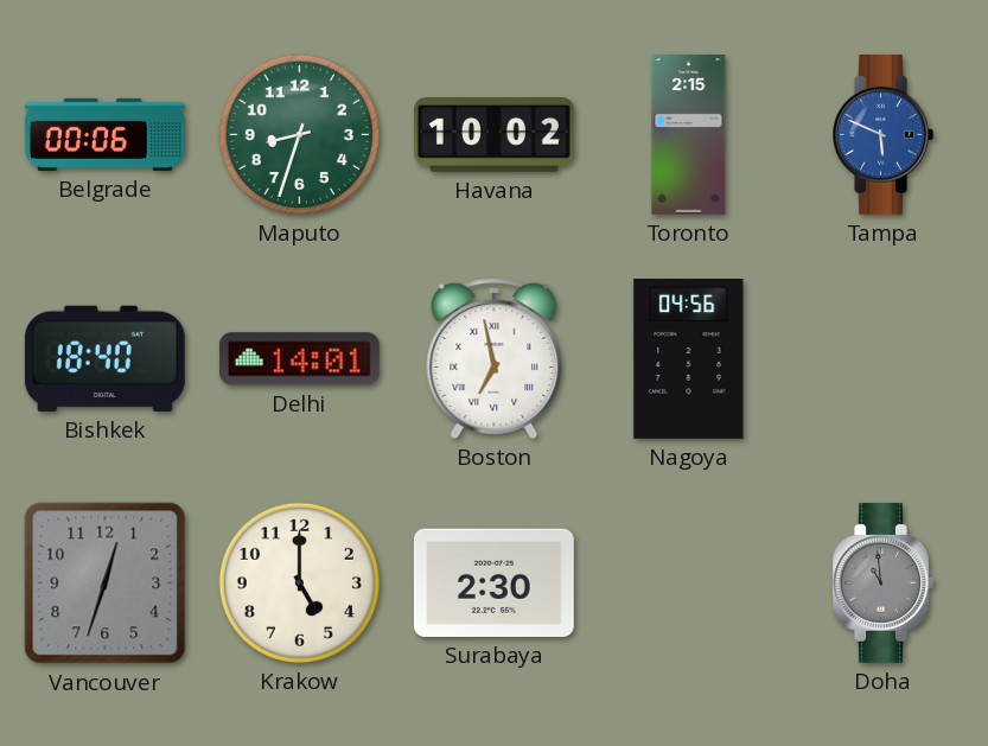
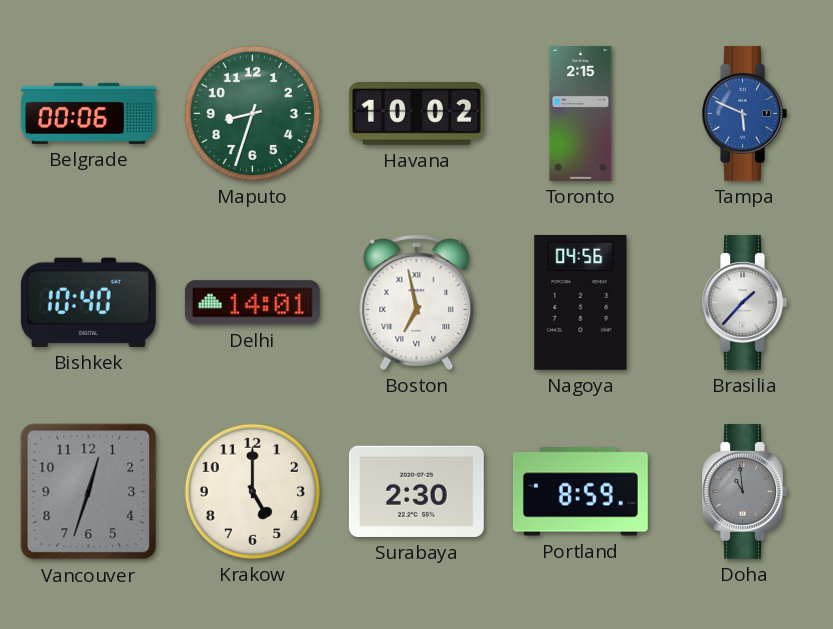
Bishkek: 18:40 -> 10:40 (88, 302)
Brasilia: none -> 1:37 (744, 302)
Portland: none -> 8:59 (580, 492)
